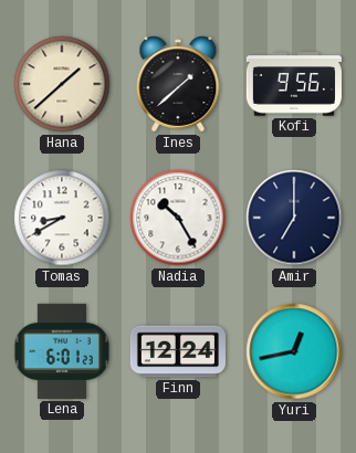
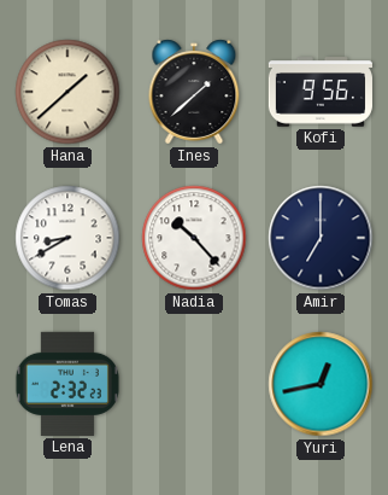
Nadia: 10:25 -> 10:23 (194, 238)
Lena: 6:01 -> 2:32 (67, 384)
Finn: 12:24 -> none (178, 351)
